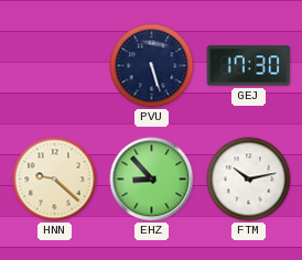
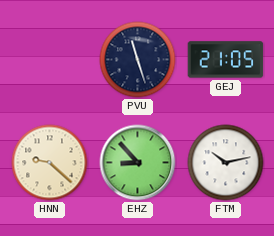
PVU: 5:27 -> 11:27 (138, 60)
GEJ: 17:30 -> 21:05 (226, 60)
